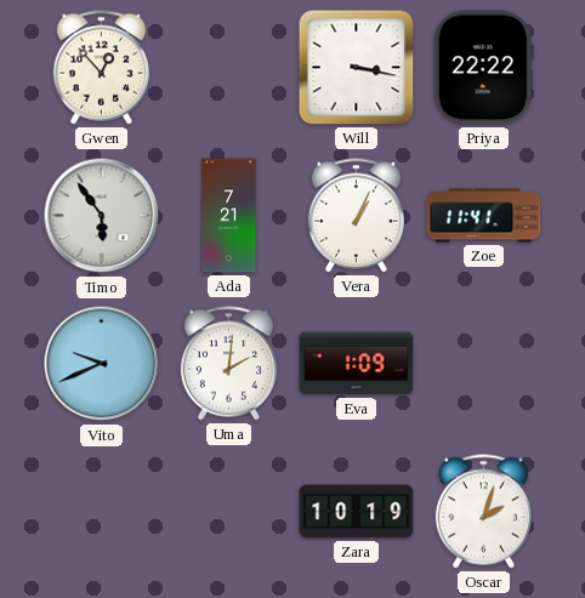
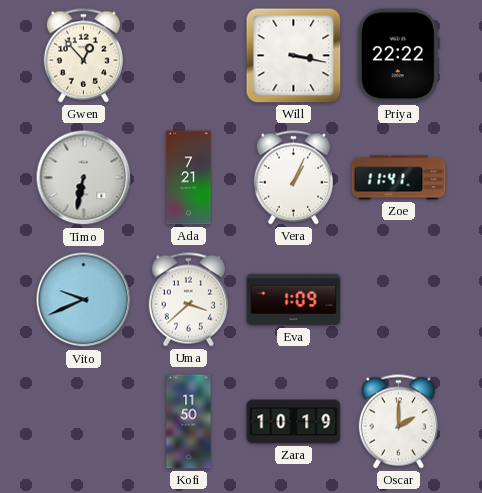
Timo: 5:54 -> 6:32 (84, 178)
Uma: 2:01 -> 3:38 (188, 300)
Kofi: none -> 11:50 (189, 422)
Oscar: 2:03 -> 2:00 (398, 422)
